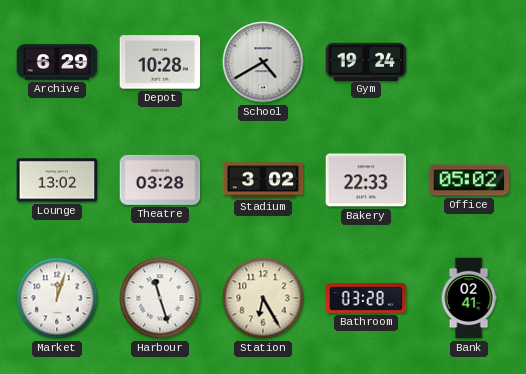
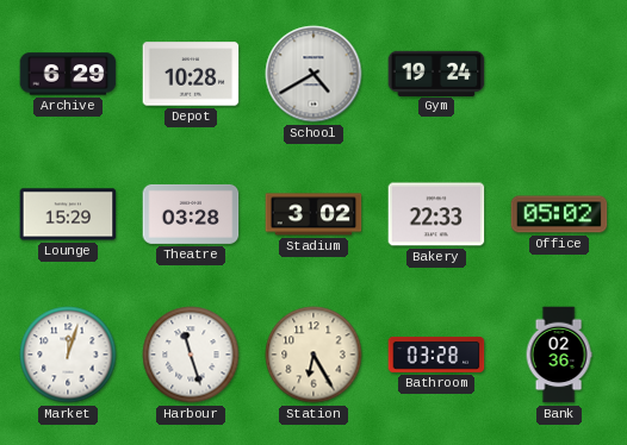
Lounge: 13:02 -> 15:29 (68, 214)
Bank: 02:41 -> 02:36 (559, 355)
